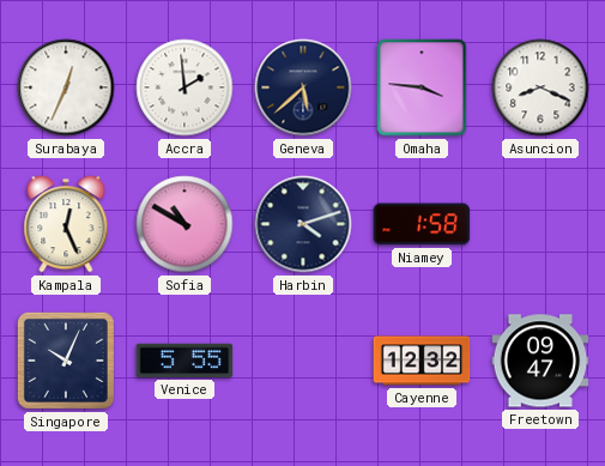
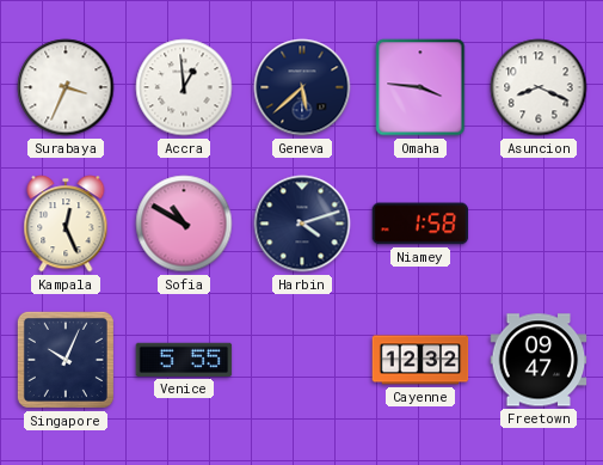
Surabaya: 12:34 -> 3:34 (66, 87)
Accra: 1:59 -> 12:59 (184, 87)
